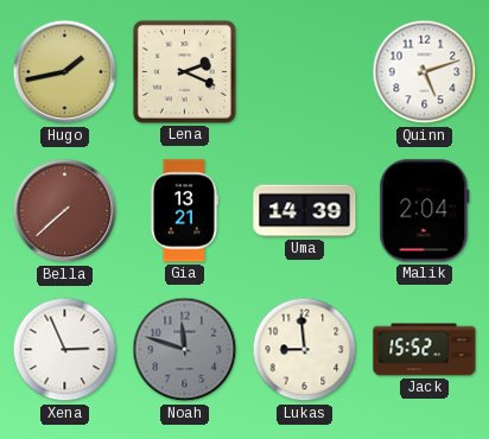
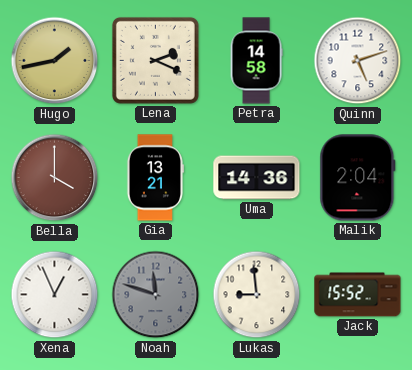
Petra: none -> 14:58 (256, 61)
Bella: 7:38 -> 4:00 (55, 178)
Uma: 14:39 -> 14:36 (257, 178)
Xena: 2:56 -> 12:56 (55, 295)
